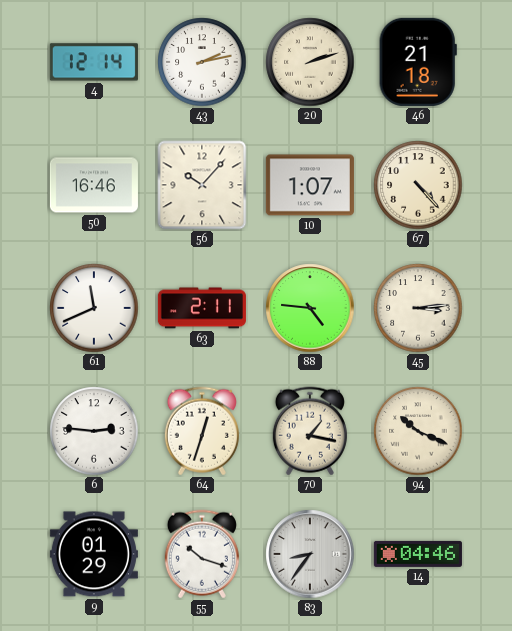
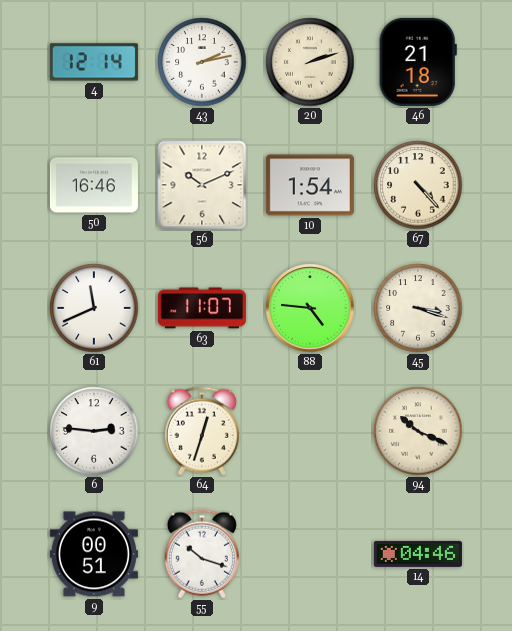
56: 10:07 -> 10:11 (202, 185)
10: 1:07 -> 1:54 (310, 185)
63: 2:11 -> 11:07 (202, 308)
45: 3:14 -> 3:18 (418, 308)
70: 1:17 -> none (310, 431)
9: 01:29 -> 00:51 (94, 554)
83: 8:36 -> none (310, 554)
